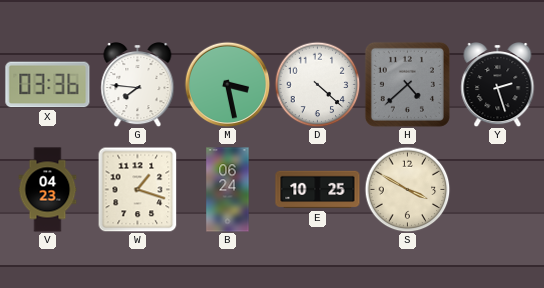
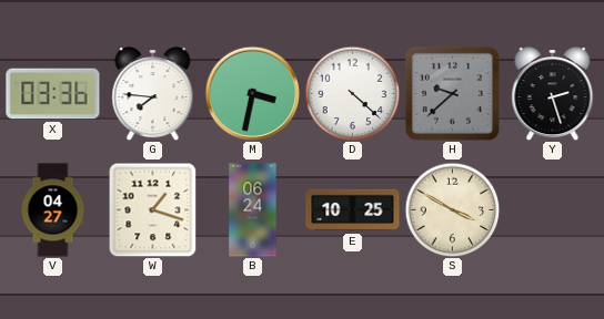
M: 3:28 -> 3:32 (252, 93)
H: 4:38 -> 9:38 (452, 93)
V: 04:23 -> 04:27 (53, 210)
